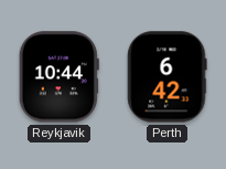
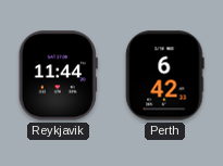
Reykjavik: 10:44 -> 11:44 (58, 76)
